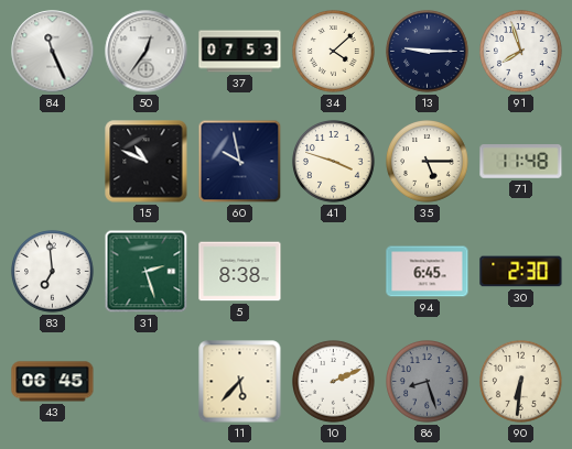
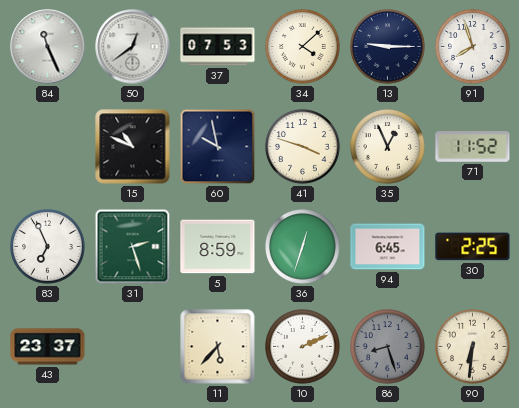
50: 12:36 -> 12:39 (133, 47)
35: 5:15 -> 12:56 (388, 147)
71: 11:48 -> 11:52 (473, 147)
83: 6:59 -> 6:56 (48, 247)
5: 8:38 -> 8:59 (218, 247)
36: none -> 12:33 (303, 247)
30: 2:30 -> 2:25 (473, 247)
43: 06:45 -> 23:37 (48, 347)
